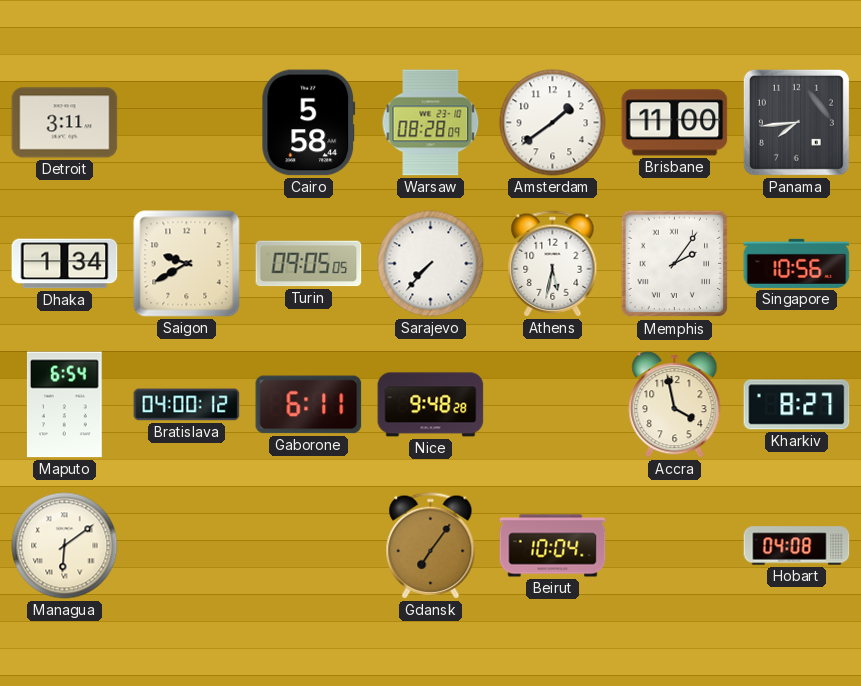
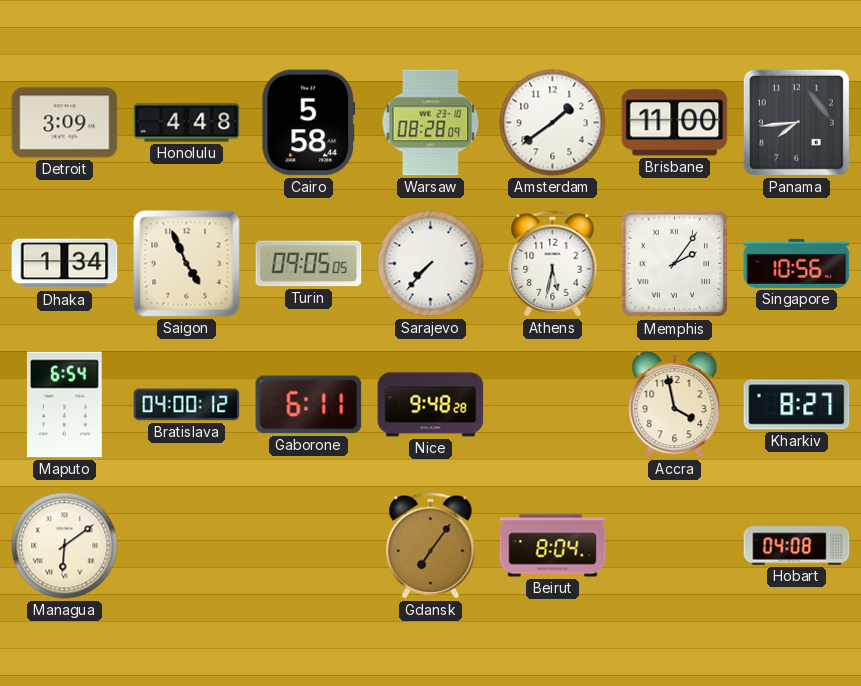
Detroit: 3:11 -> 3:09 (65, 123)
Honolulu: none -> 4:48 (187, 123)
Saigon: 9:40 -> 4:56 (187, 264)
Beirut: 10:04 -> 8:04 (553, 546)
